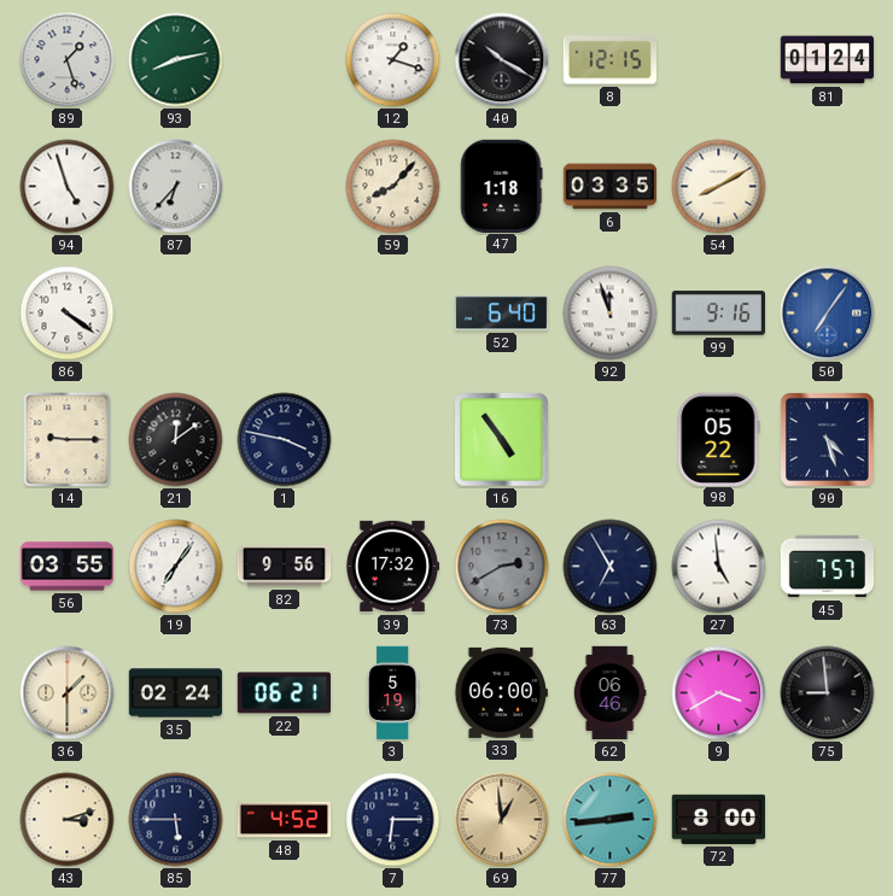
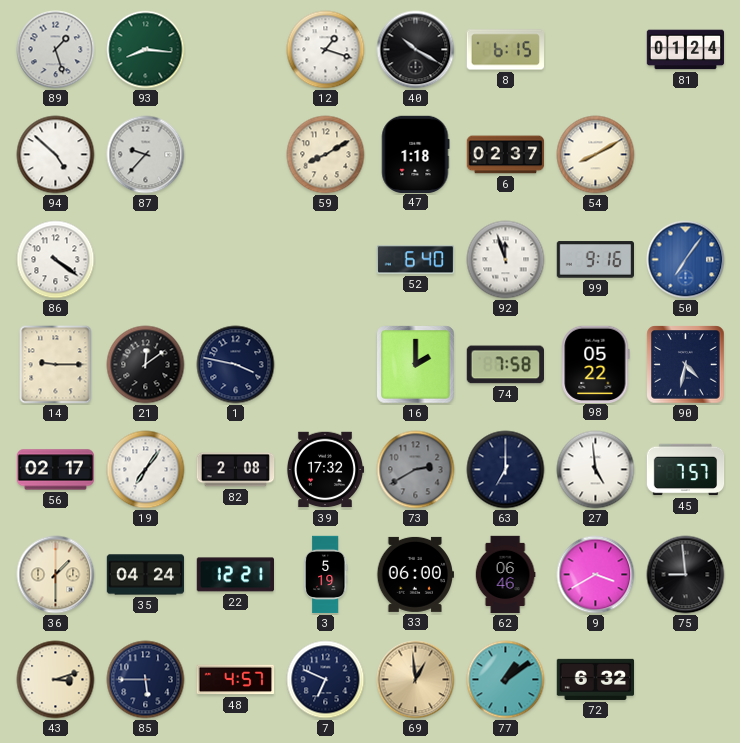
93: 8:13 -> 8:16 (146, 50)
8: 12:15 -> 6:15 (506, 50)
94: 4:57 -> 4:52 (56, 155)
87: 6:37 -> 9:37 (146, 155)
59: 8:07 -> 8:10 (326, 155)
6: 03:35 -> 02:37 (506, 155)
16: 4:54 -> 2:00 (416, 365)
74: none -> 7:58 (505, 365)
90: 4:27 -> 4:32 (686, 365)
56: 03:55 -> 02:17 (56, 470)
82: 9:56 -> 2:08 (236, 470)
63: 6:55 -> 7:00 (506, 470)
35: 02:24 -> 04:24 (146, 575)
22: 06:21 -> 12:21 (235, 575)
48: 4:52 -> 4:57 (236, 680)
7: 6:15 -> 6:49 (326, 680)
77: 2:44 -> 1:09 (506, 680)
72: 8:00 -> 6:32 (596, 679)
